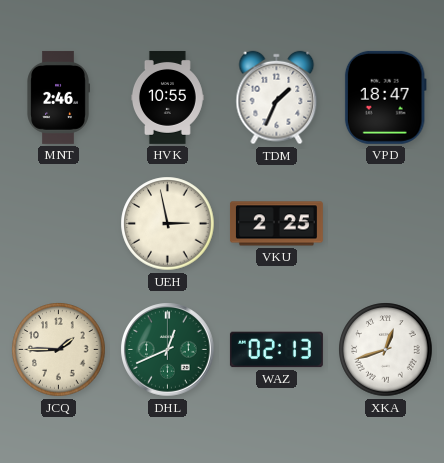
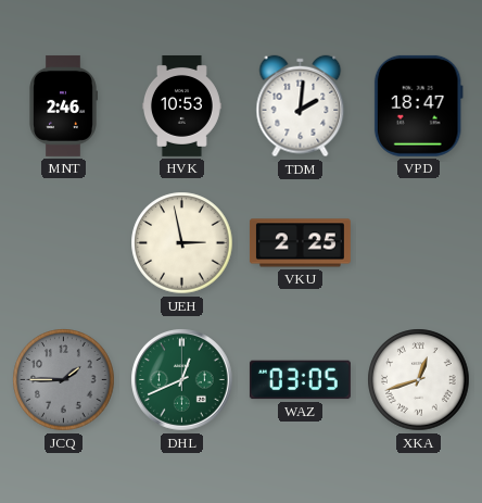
HVK: 10:55 -> 10:53 (181, 105)
TDM: 1:34 -> 2:01 (301, 106)
JCQ dial: cream -> grey (64, 380)
WAZ: 02:13 -> 03:05 (300, 380)
